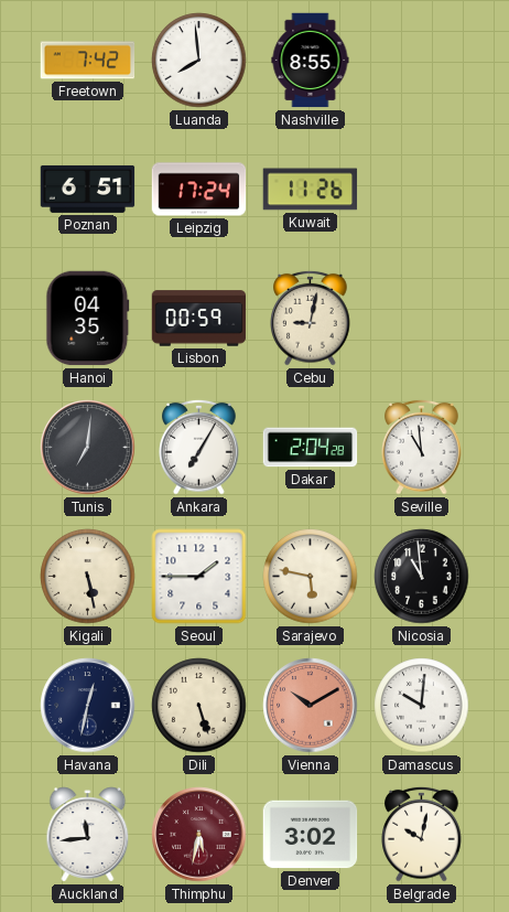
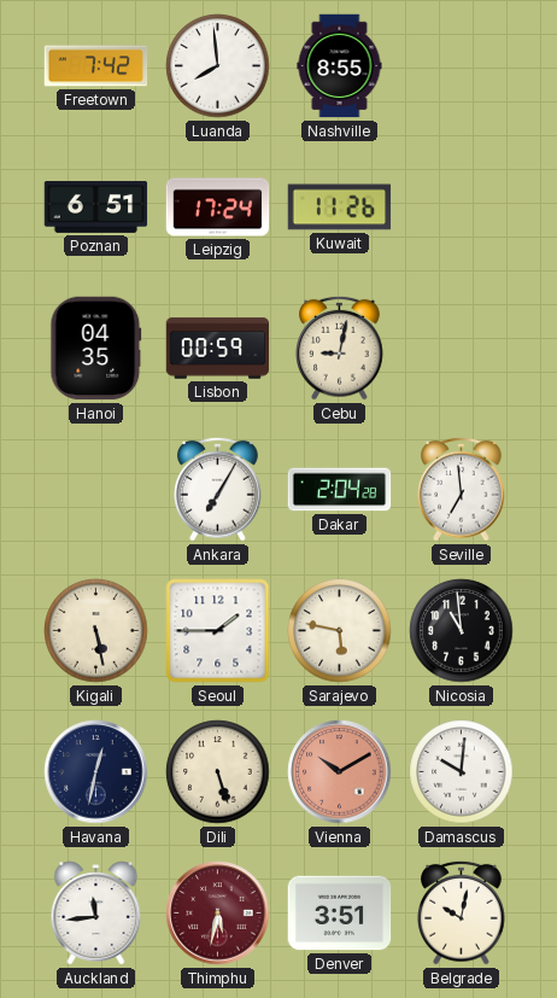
Tunis: 7:01 -> none (88, 448)
Seville: 10:59 -> 6:59 (462, 489)
Denver: 3:02 -> 3:51 (340, 914)
